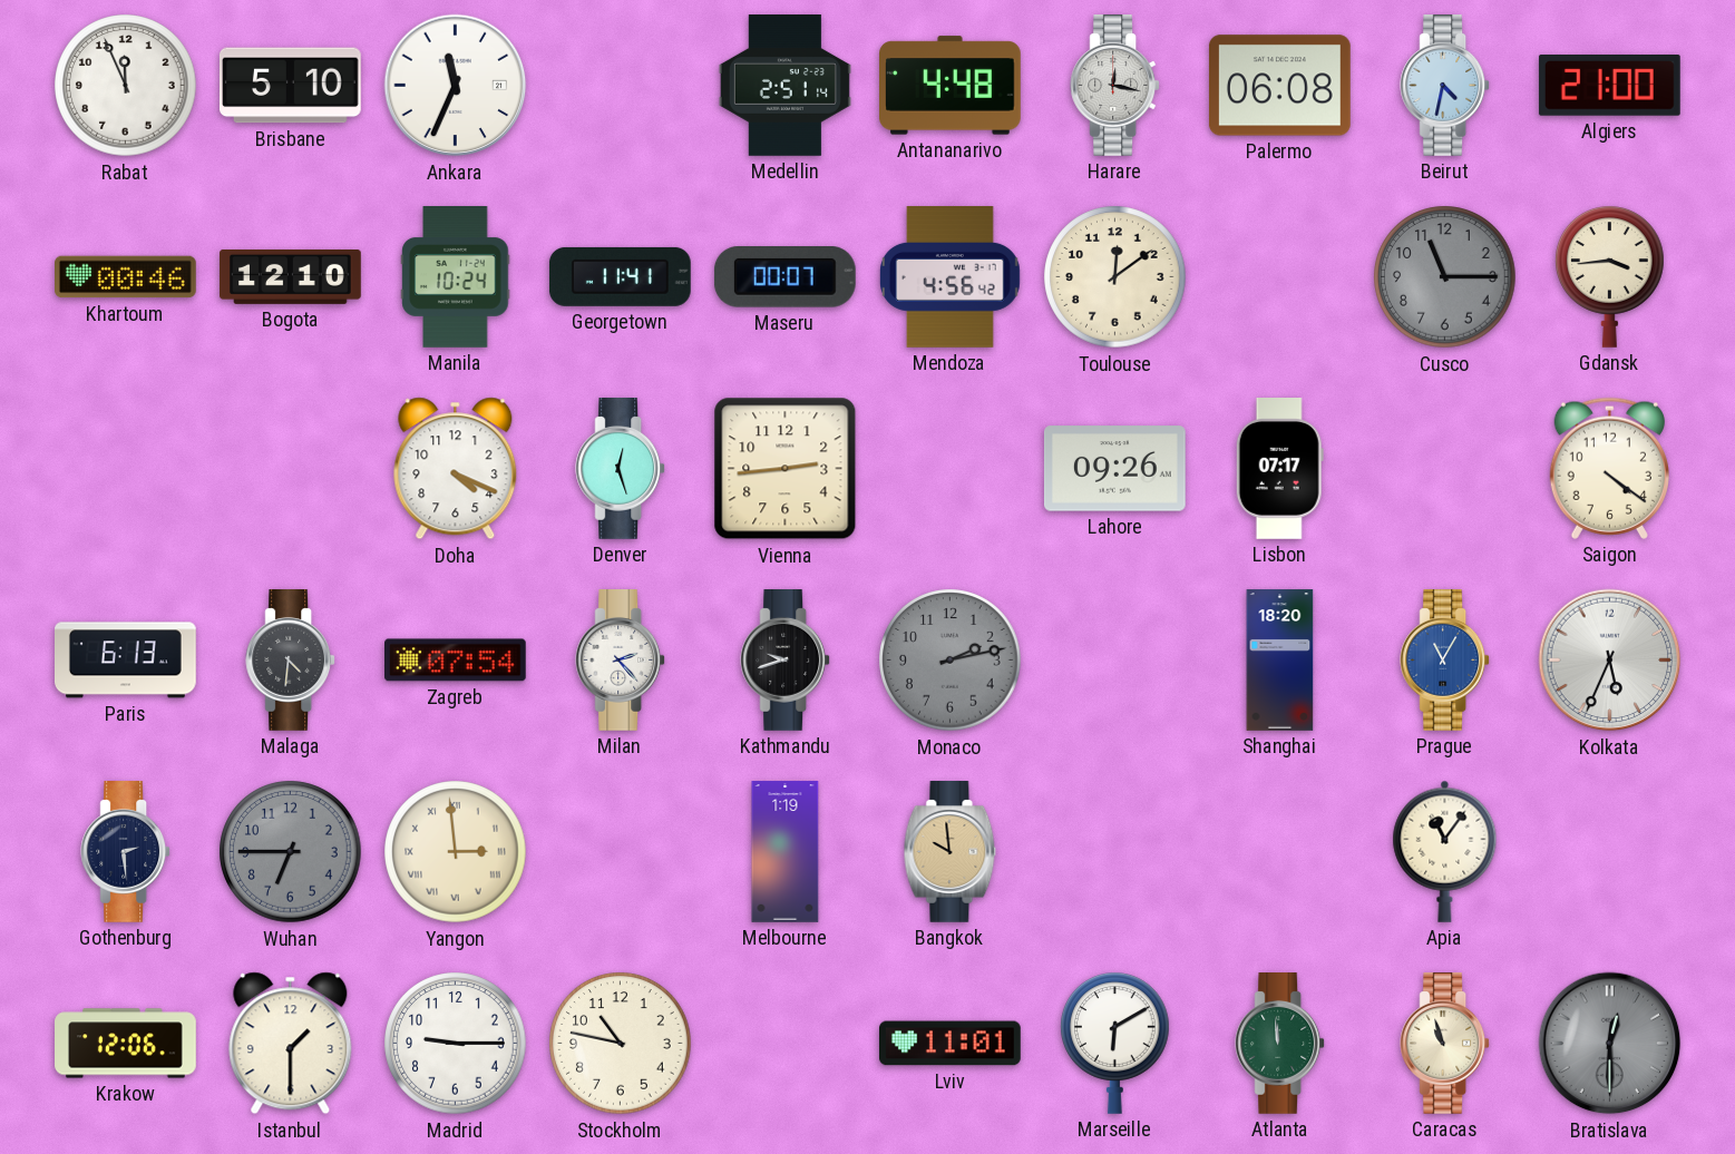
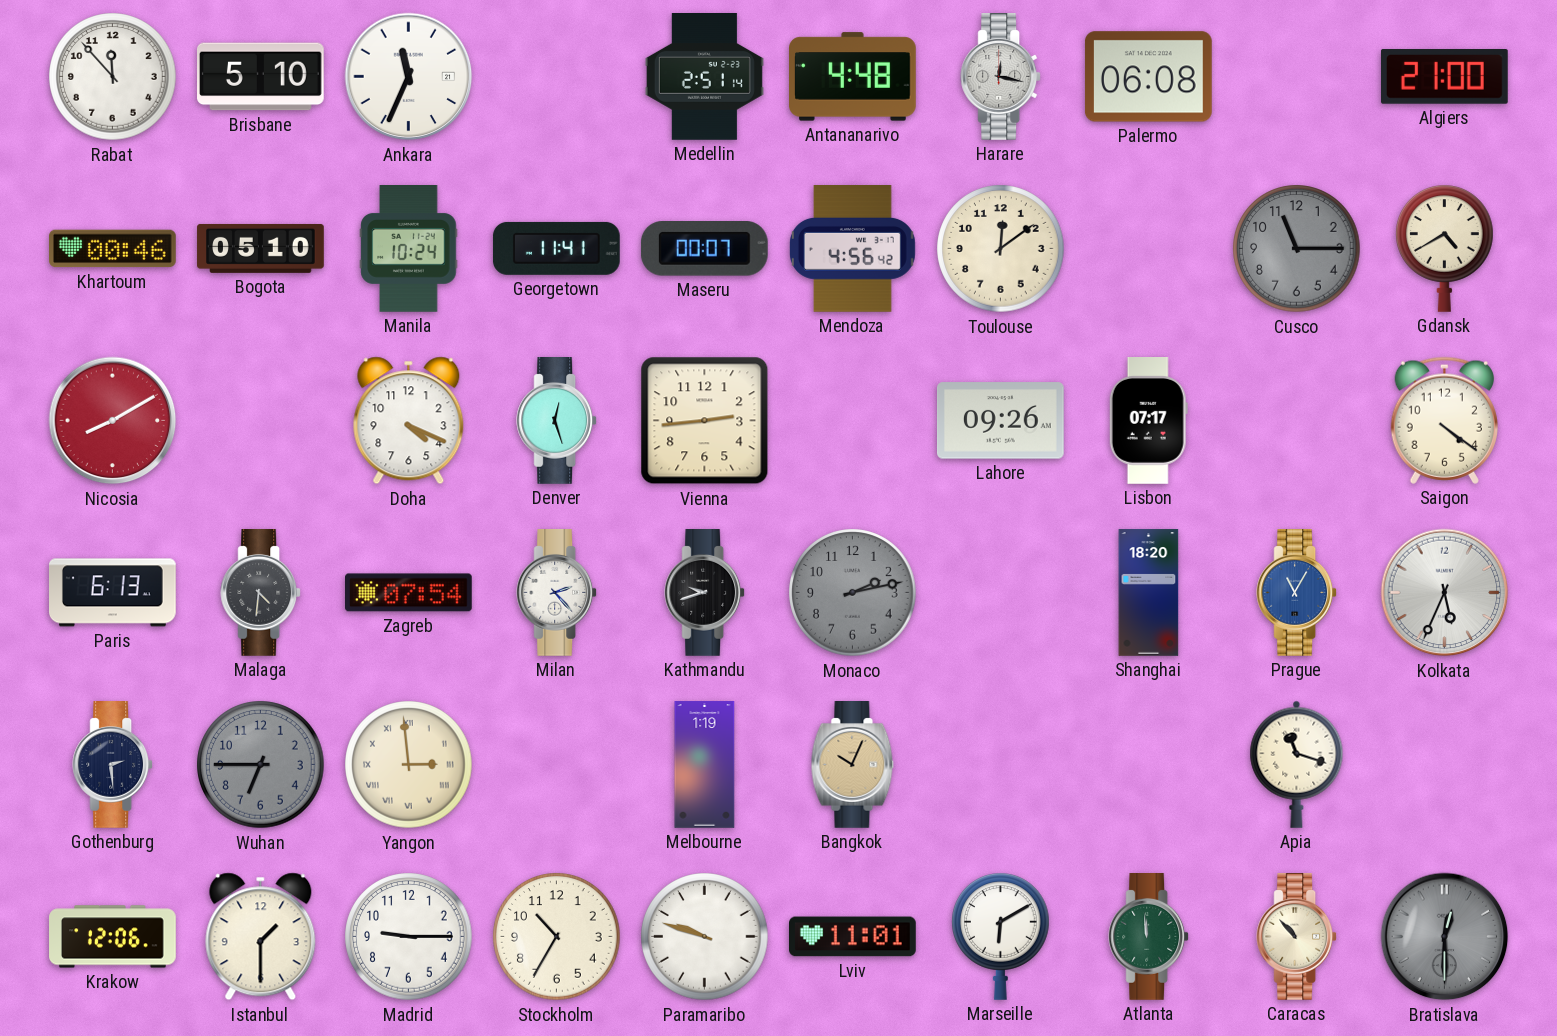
Rabat: 11:56 -> 11:53 (113, 77)
Beirut: 4:32 -> none (1445, 86)
Bogota: 12:10 -> 05:10 (261, 248)
Gdansk: 3:44 -> 4:40 (1445, 248)
Nicosia: none -> 8:10 (113, 421)
Bangkok: 9:59 -> 10:04 (853, 765)
Apia: 11:06 -> 11:18 (1297, 764)
Stockholm: 10:47 -> 10:35 (557, 937)
Paramaribo: none -> 9:48 (705, 937)
Caracas: 10:57 -> 10:53 (1297, 937)
